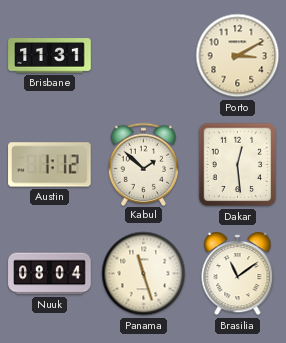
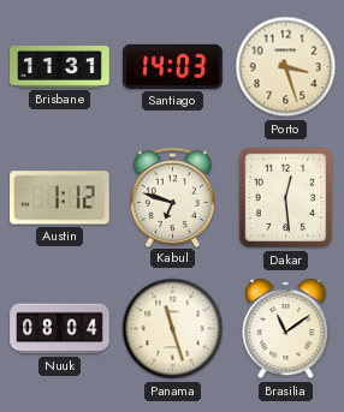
Santiago: none -> 14:03 (173, 66)
Porto: 3:10 -> 3:27 (286, 67)
Kabul: 1:52 -> 6:48 (173, 197)
